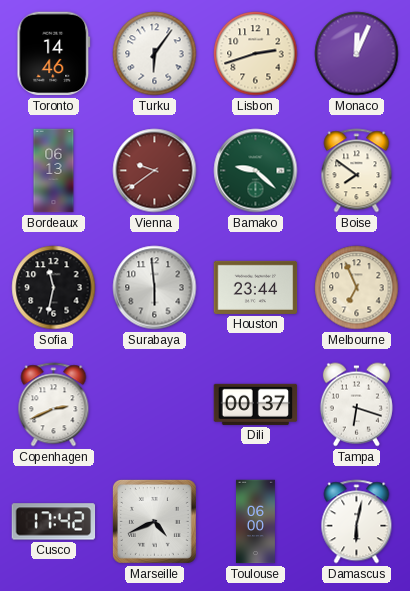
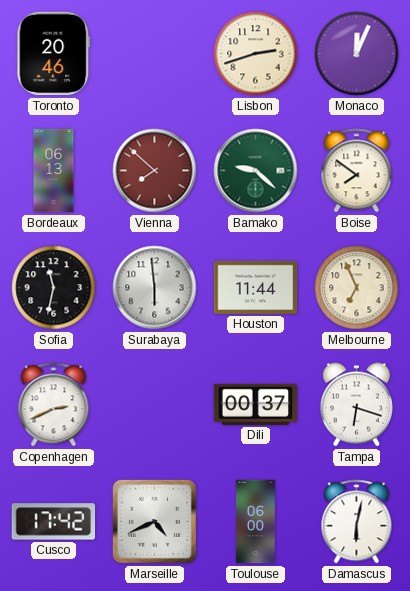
Toronto: 14:46 -> 20:46 (54, 54)
Turku: 6:06 -> none (155, 54)
Vienna: 9:39 -> 7:52 (155, 171)
Houston: 23:44 -> 11:44 (256, 287)
